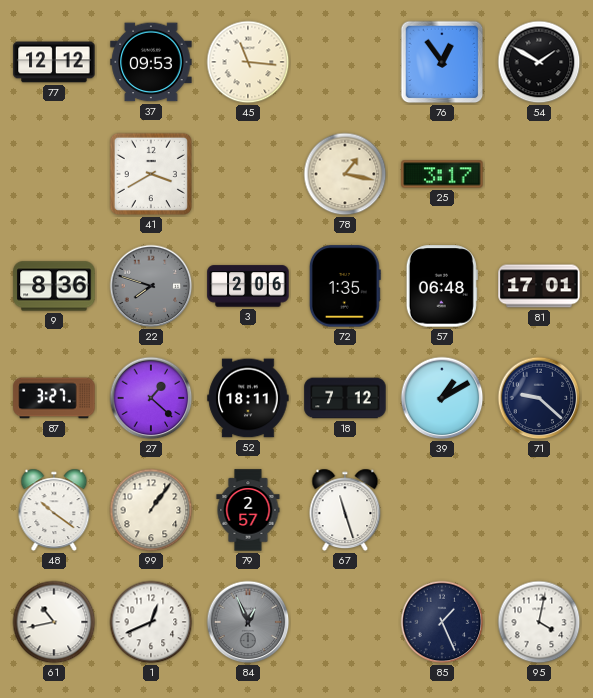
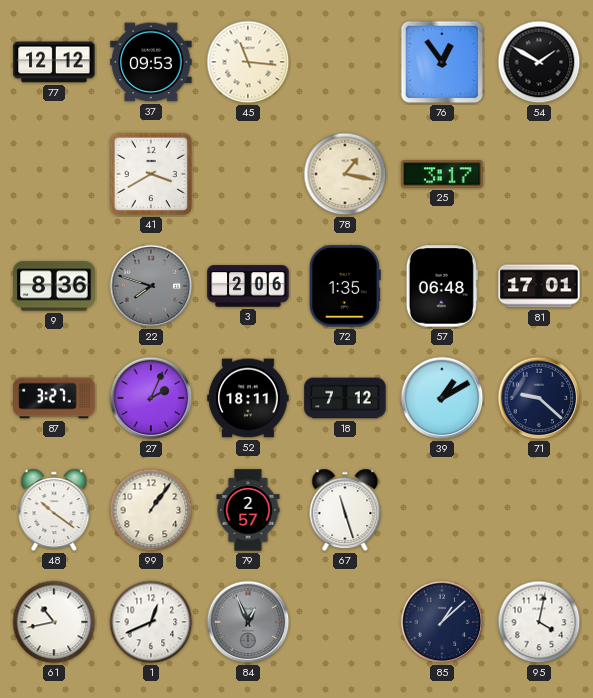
27: 1:22 -> 2:04 (151, 398)
85: 1:26 -> 1:08 (442, 622)
